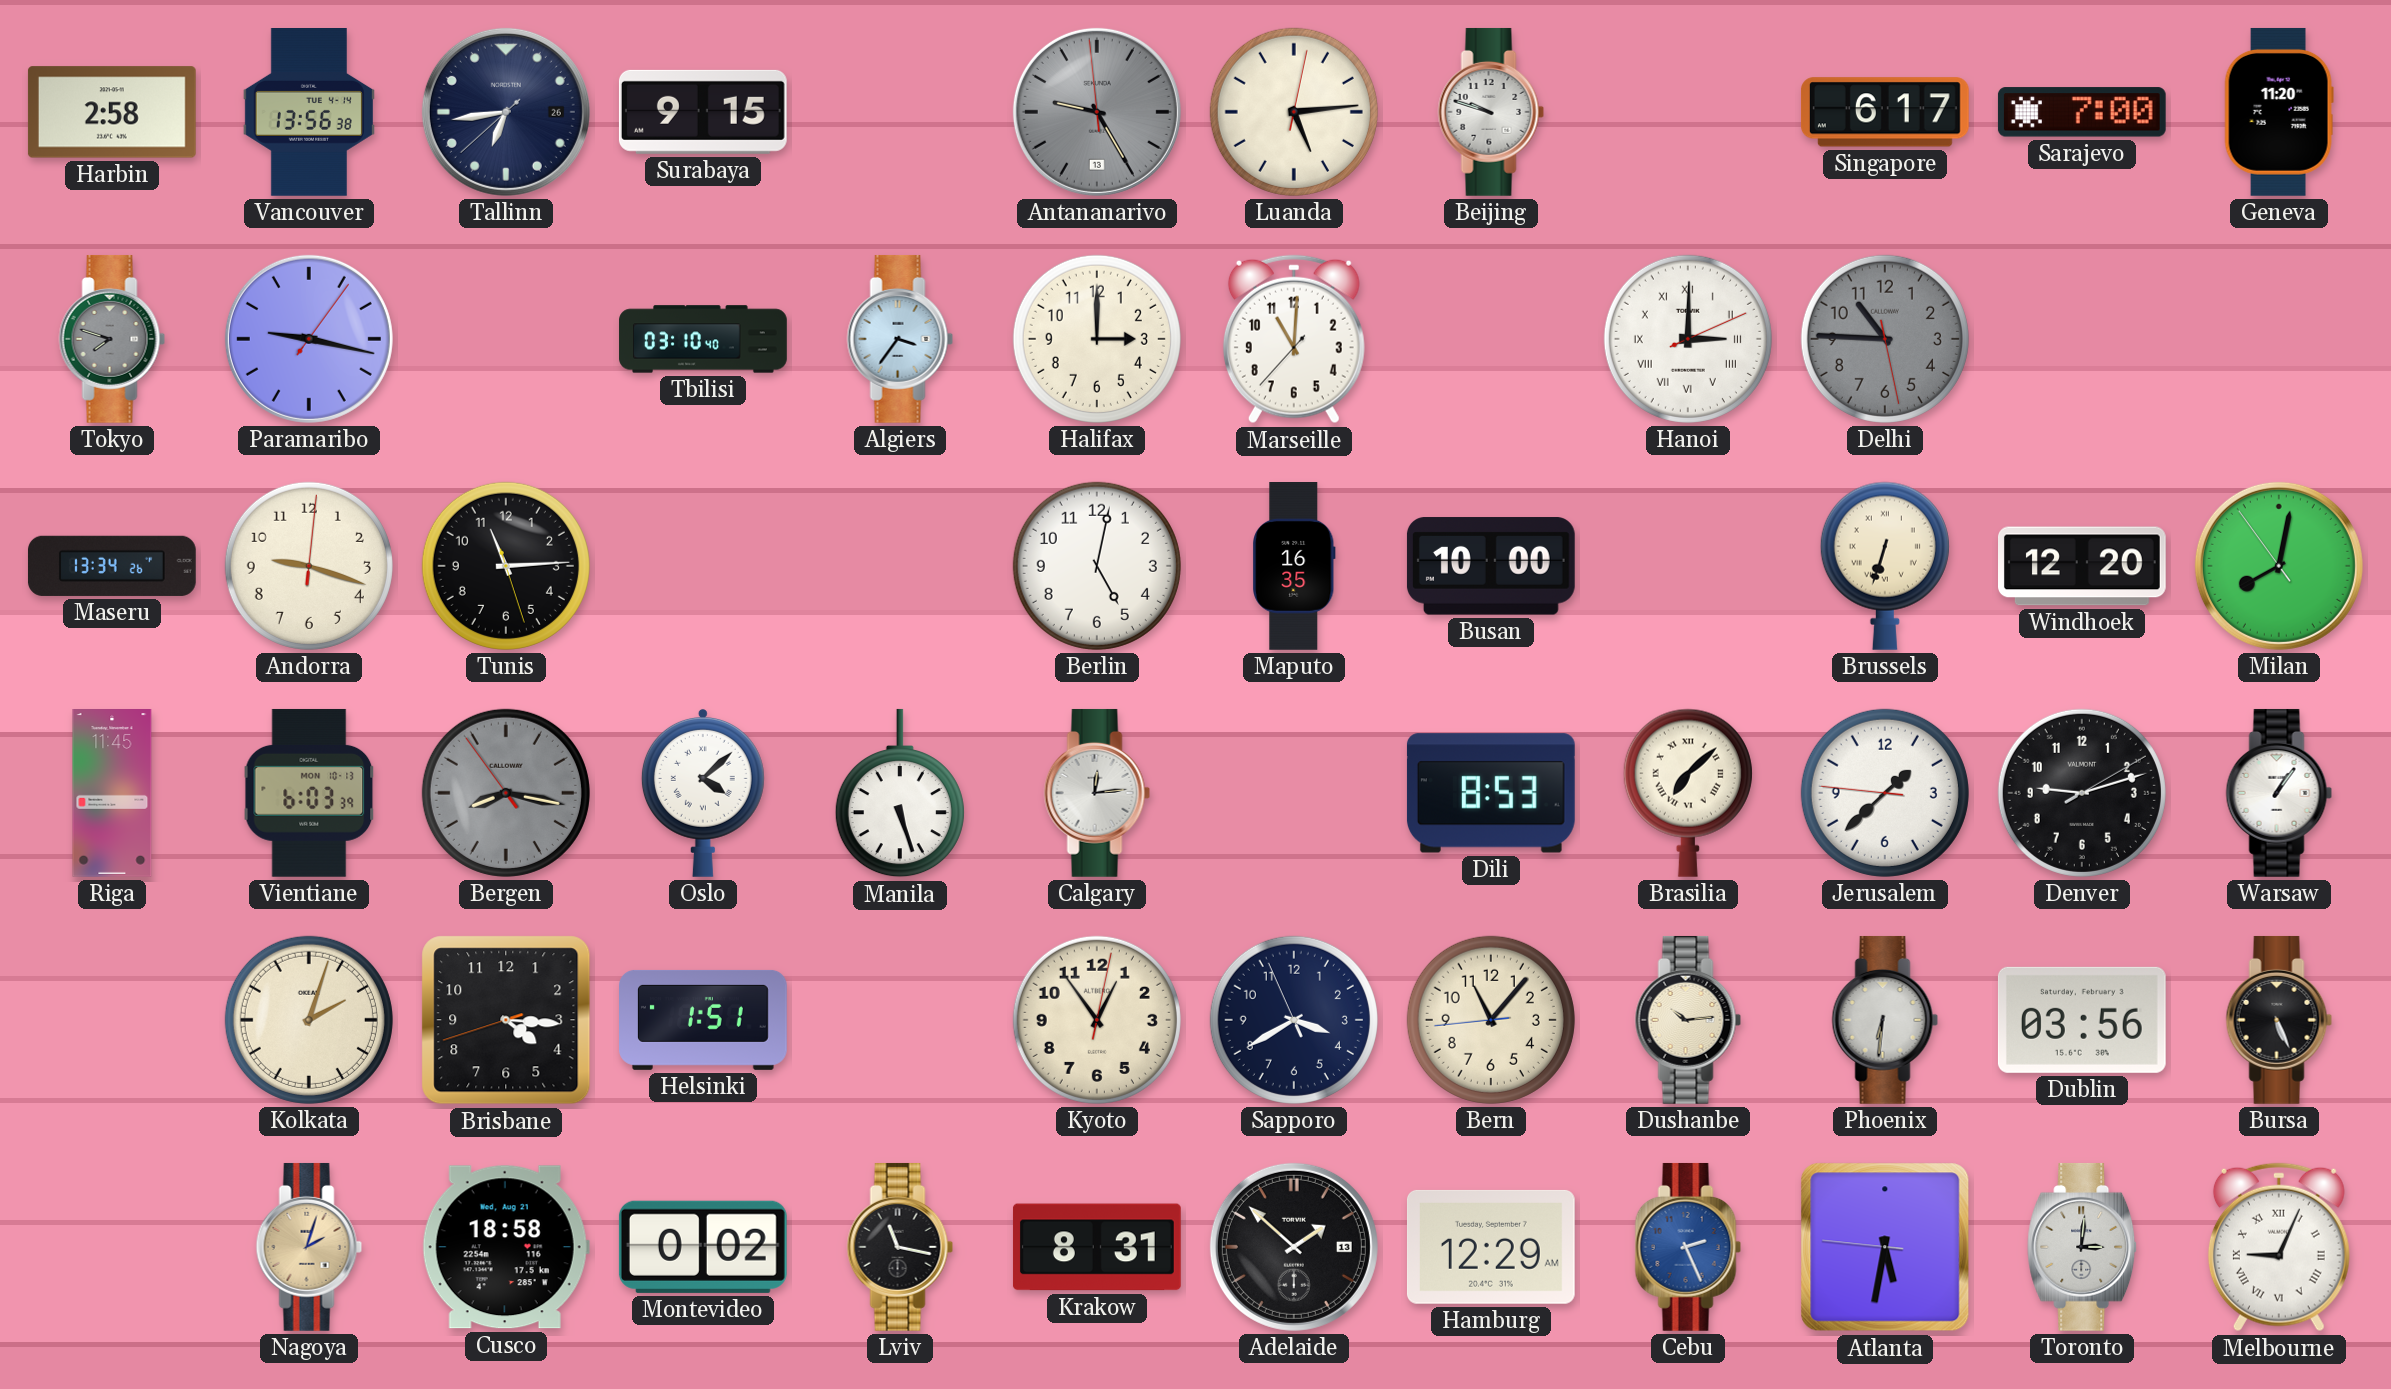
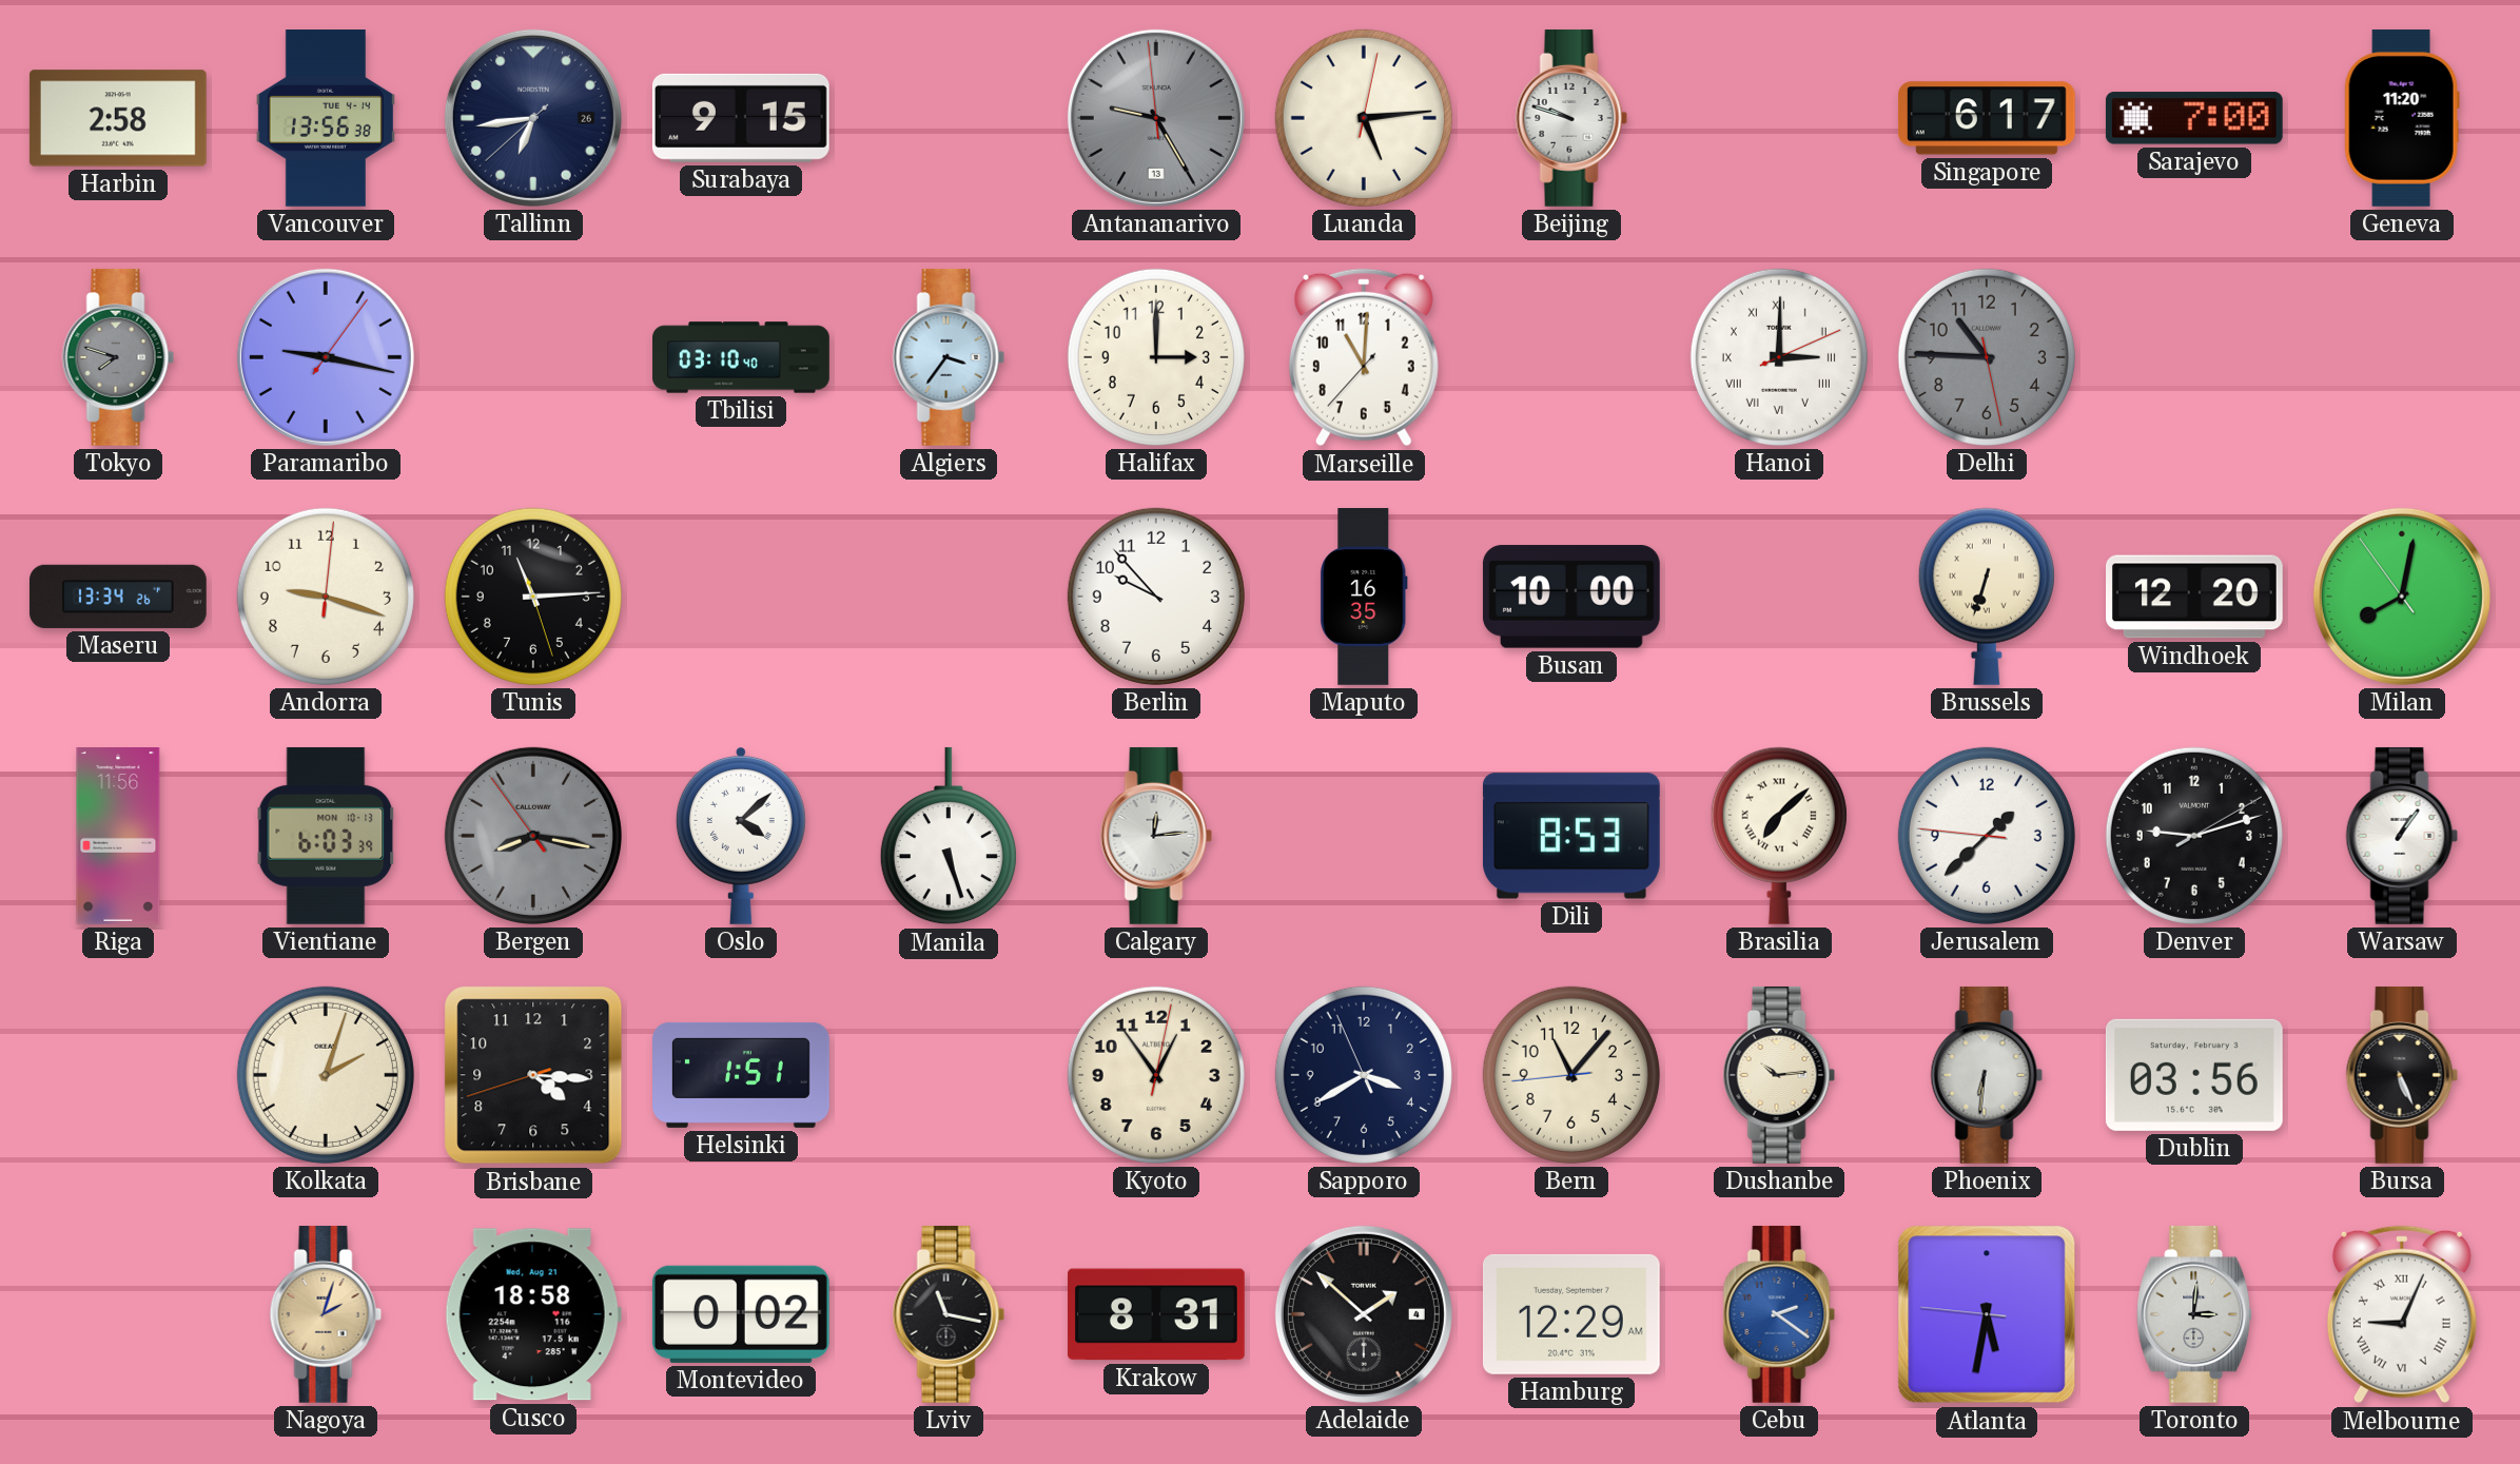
Berlin: 5:02 -> 9:53 (1156, 597)
Riga: 11:45 -> 11:56 (118, 837)
Adelaide date: 13 -> 4 (1364, 1314)
Cebu: 2:26 -> 2:21 (1779, 1314)
